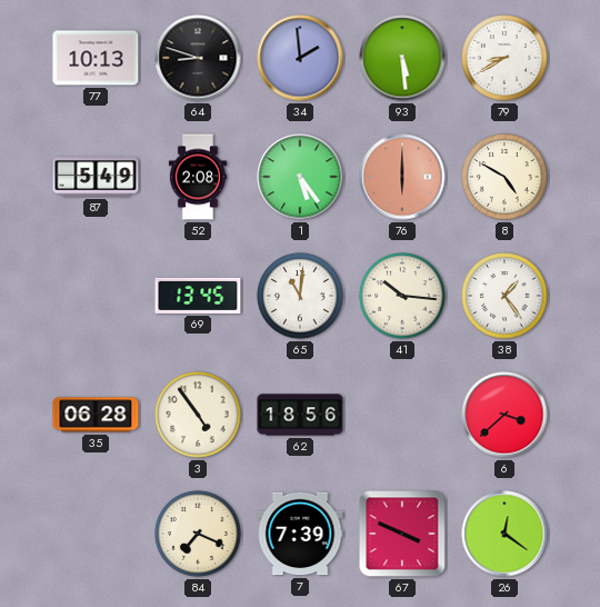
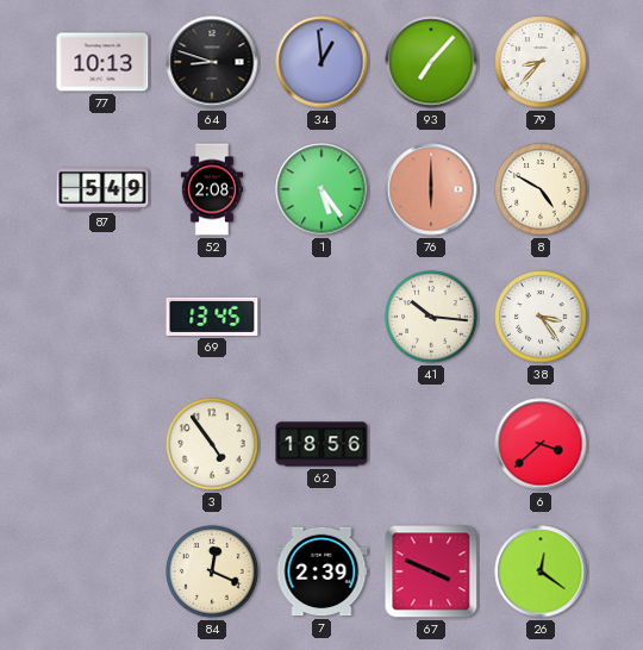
34: 1:59 -> 12:59 (321, 62)
93: 5:29 -> 7:07 (431, 62)
79: 8:40 -> 8:37 (541, 62)
65: 11:01 -> none (300, 296)
38: 1:24 -> 3:24 (541, 317)
35: 06:28 -> none (96, 415)
84: 7:19 -> 12:19 (212, 571)
7: 7:39 -> 2:39 (321, 571)
